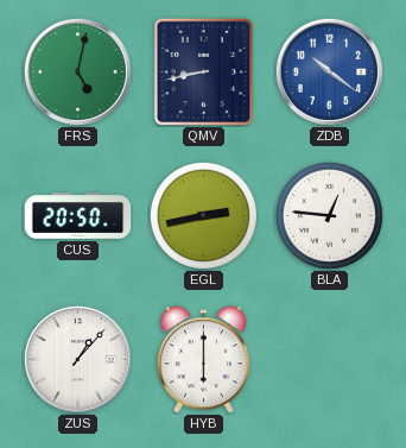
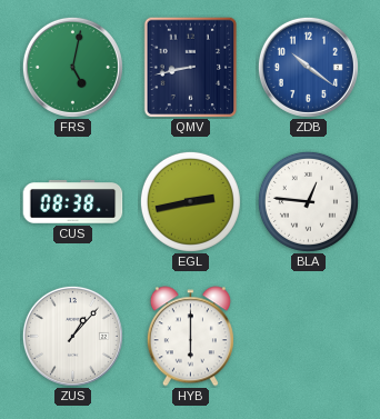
CUS: 20:50 -> 08:38 (73, 202)
